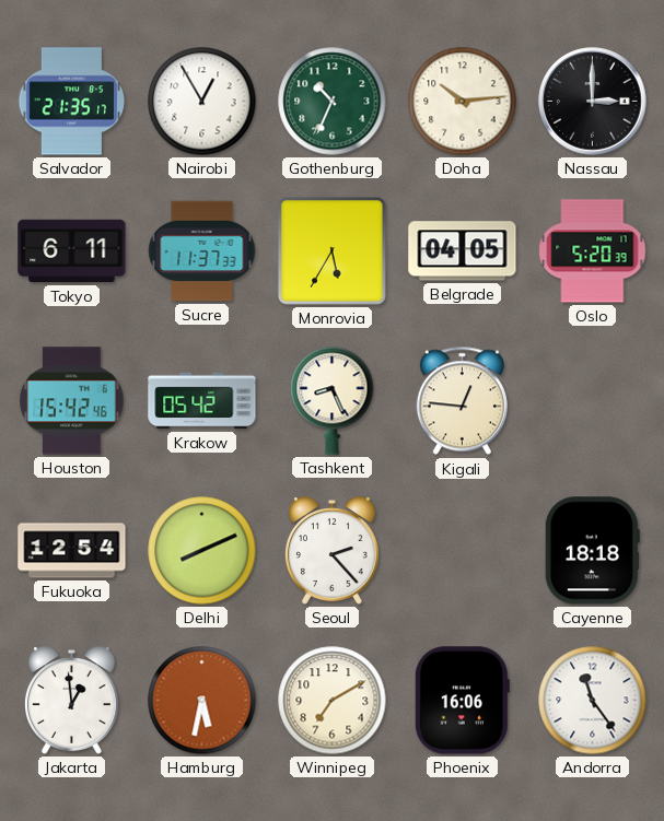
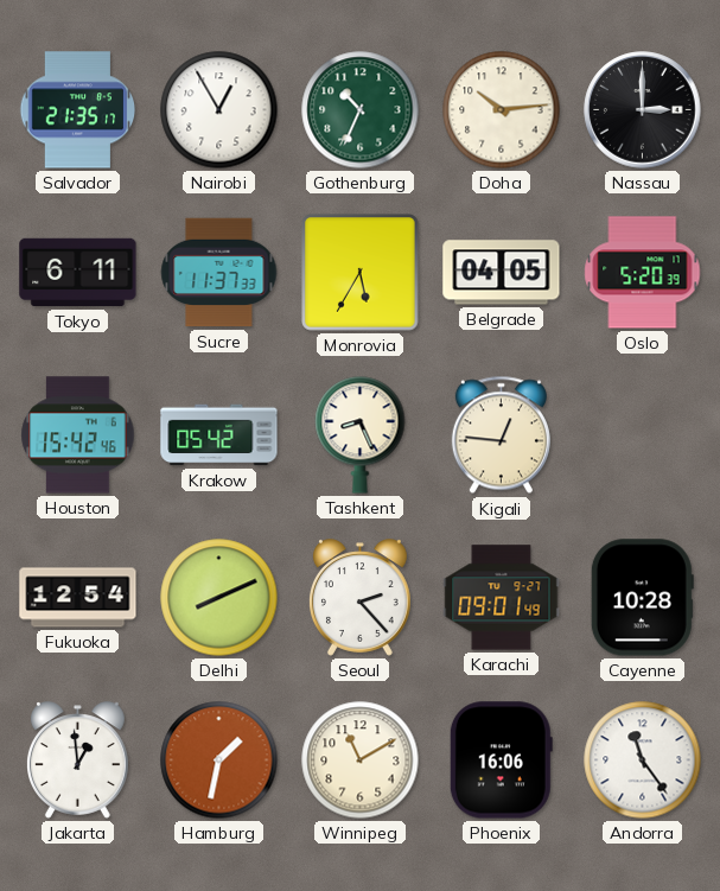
Karachi: none -> 09:01 (502, 598)
Cayenne: 18:18 -> 10:28 (642, 598)
Hamburg: 5:32 -> 1:32 (219, 760)
Winnipeg: 7:10 -> 11:10 (361, 760)
